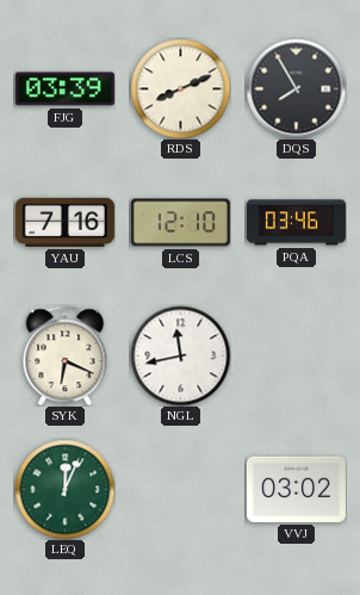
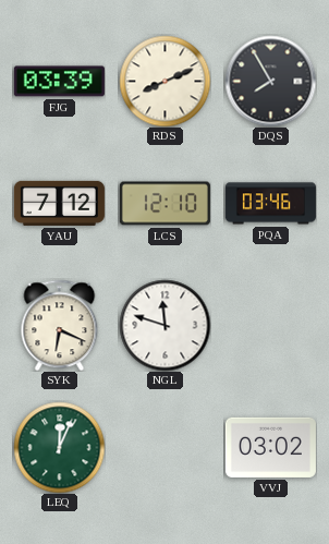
YAU: 7:16 -> 7:12 (59, 203)
NGL: 11:43 -> 11:48 (164, 325)
